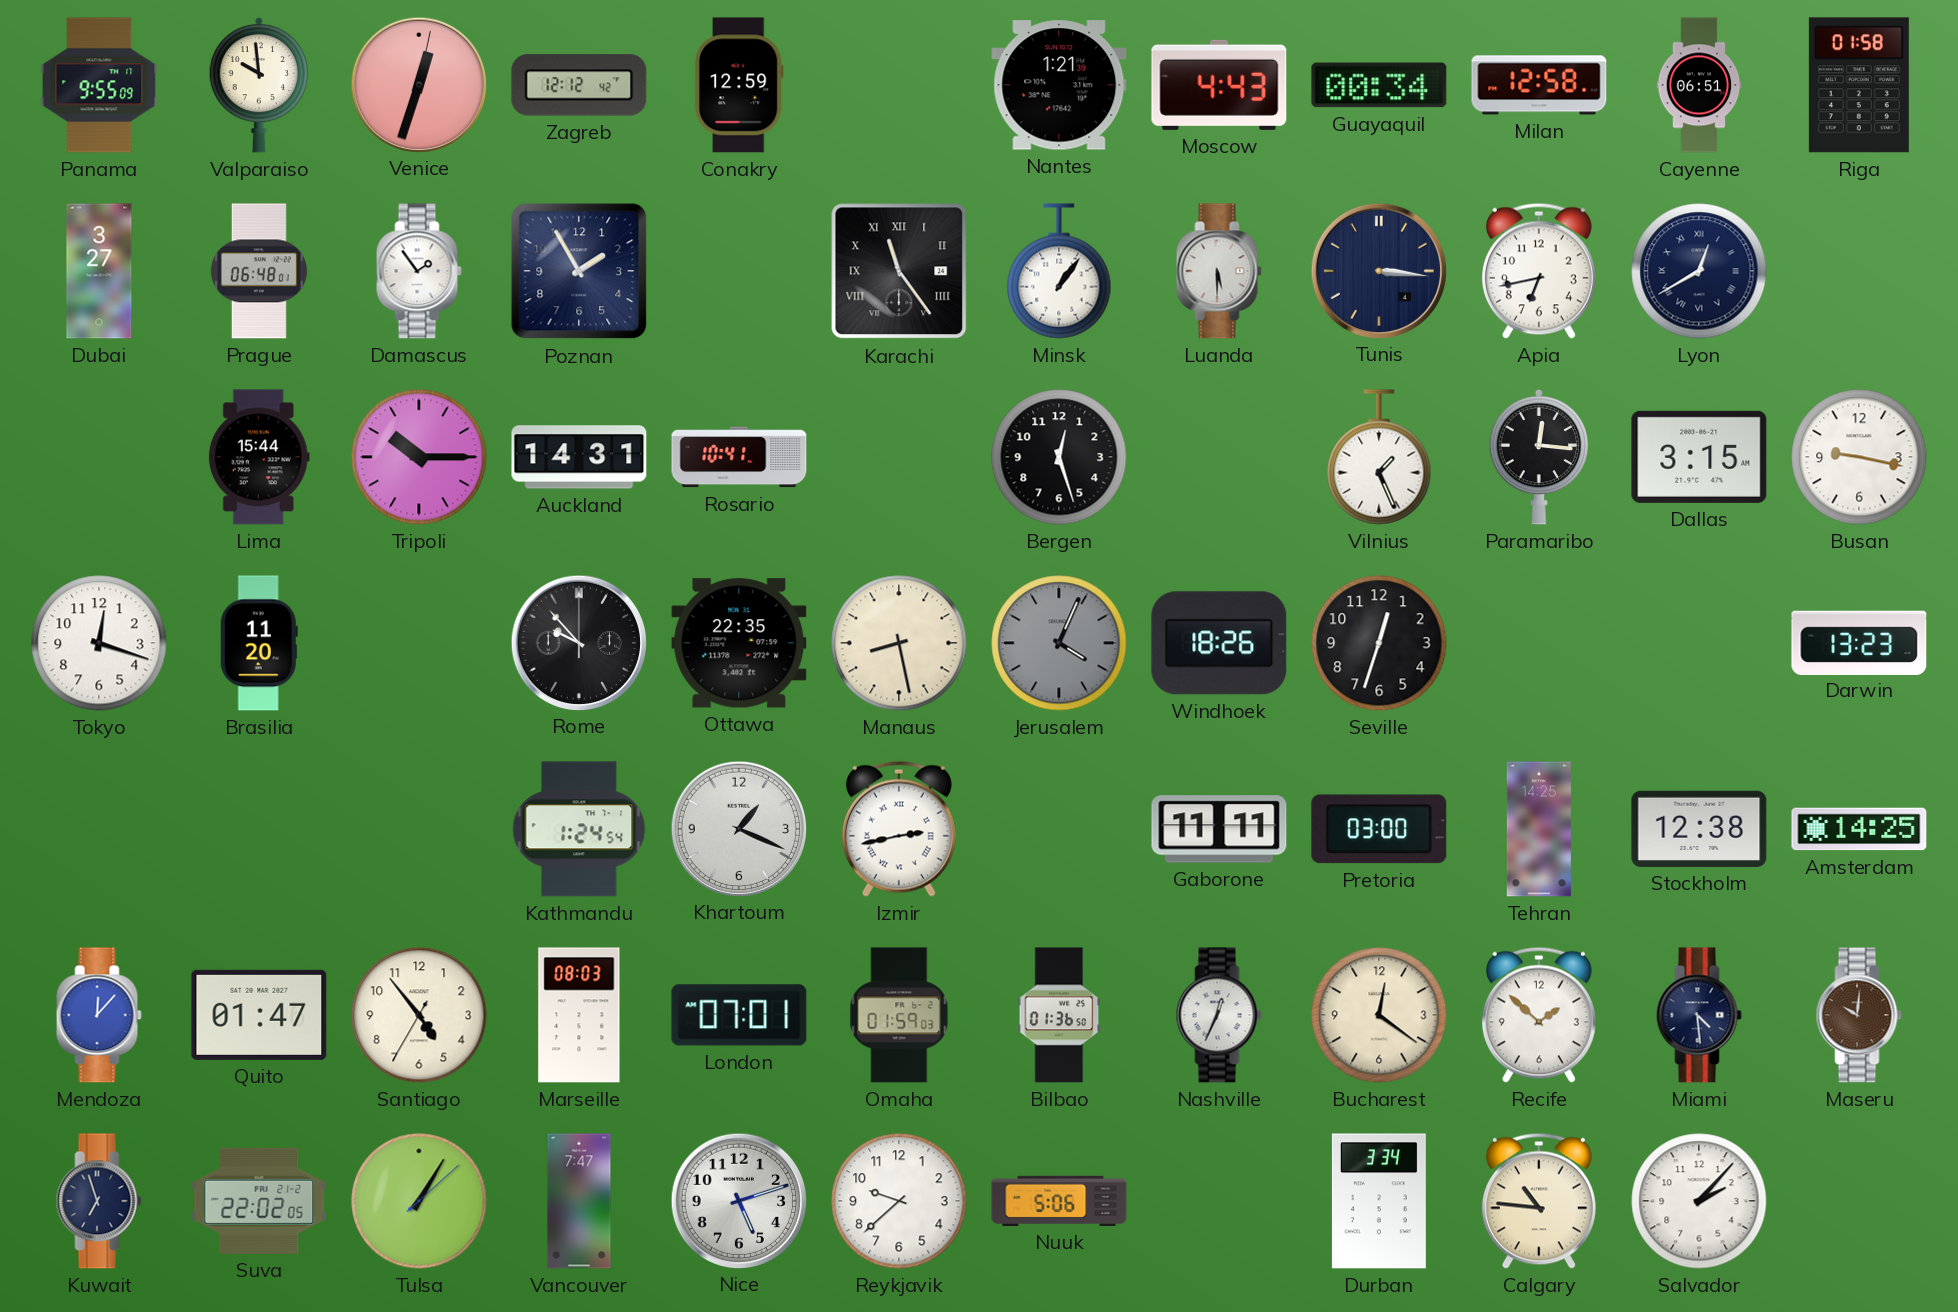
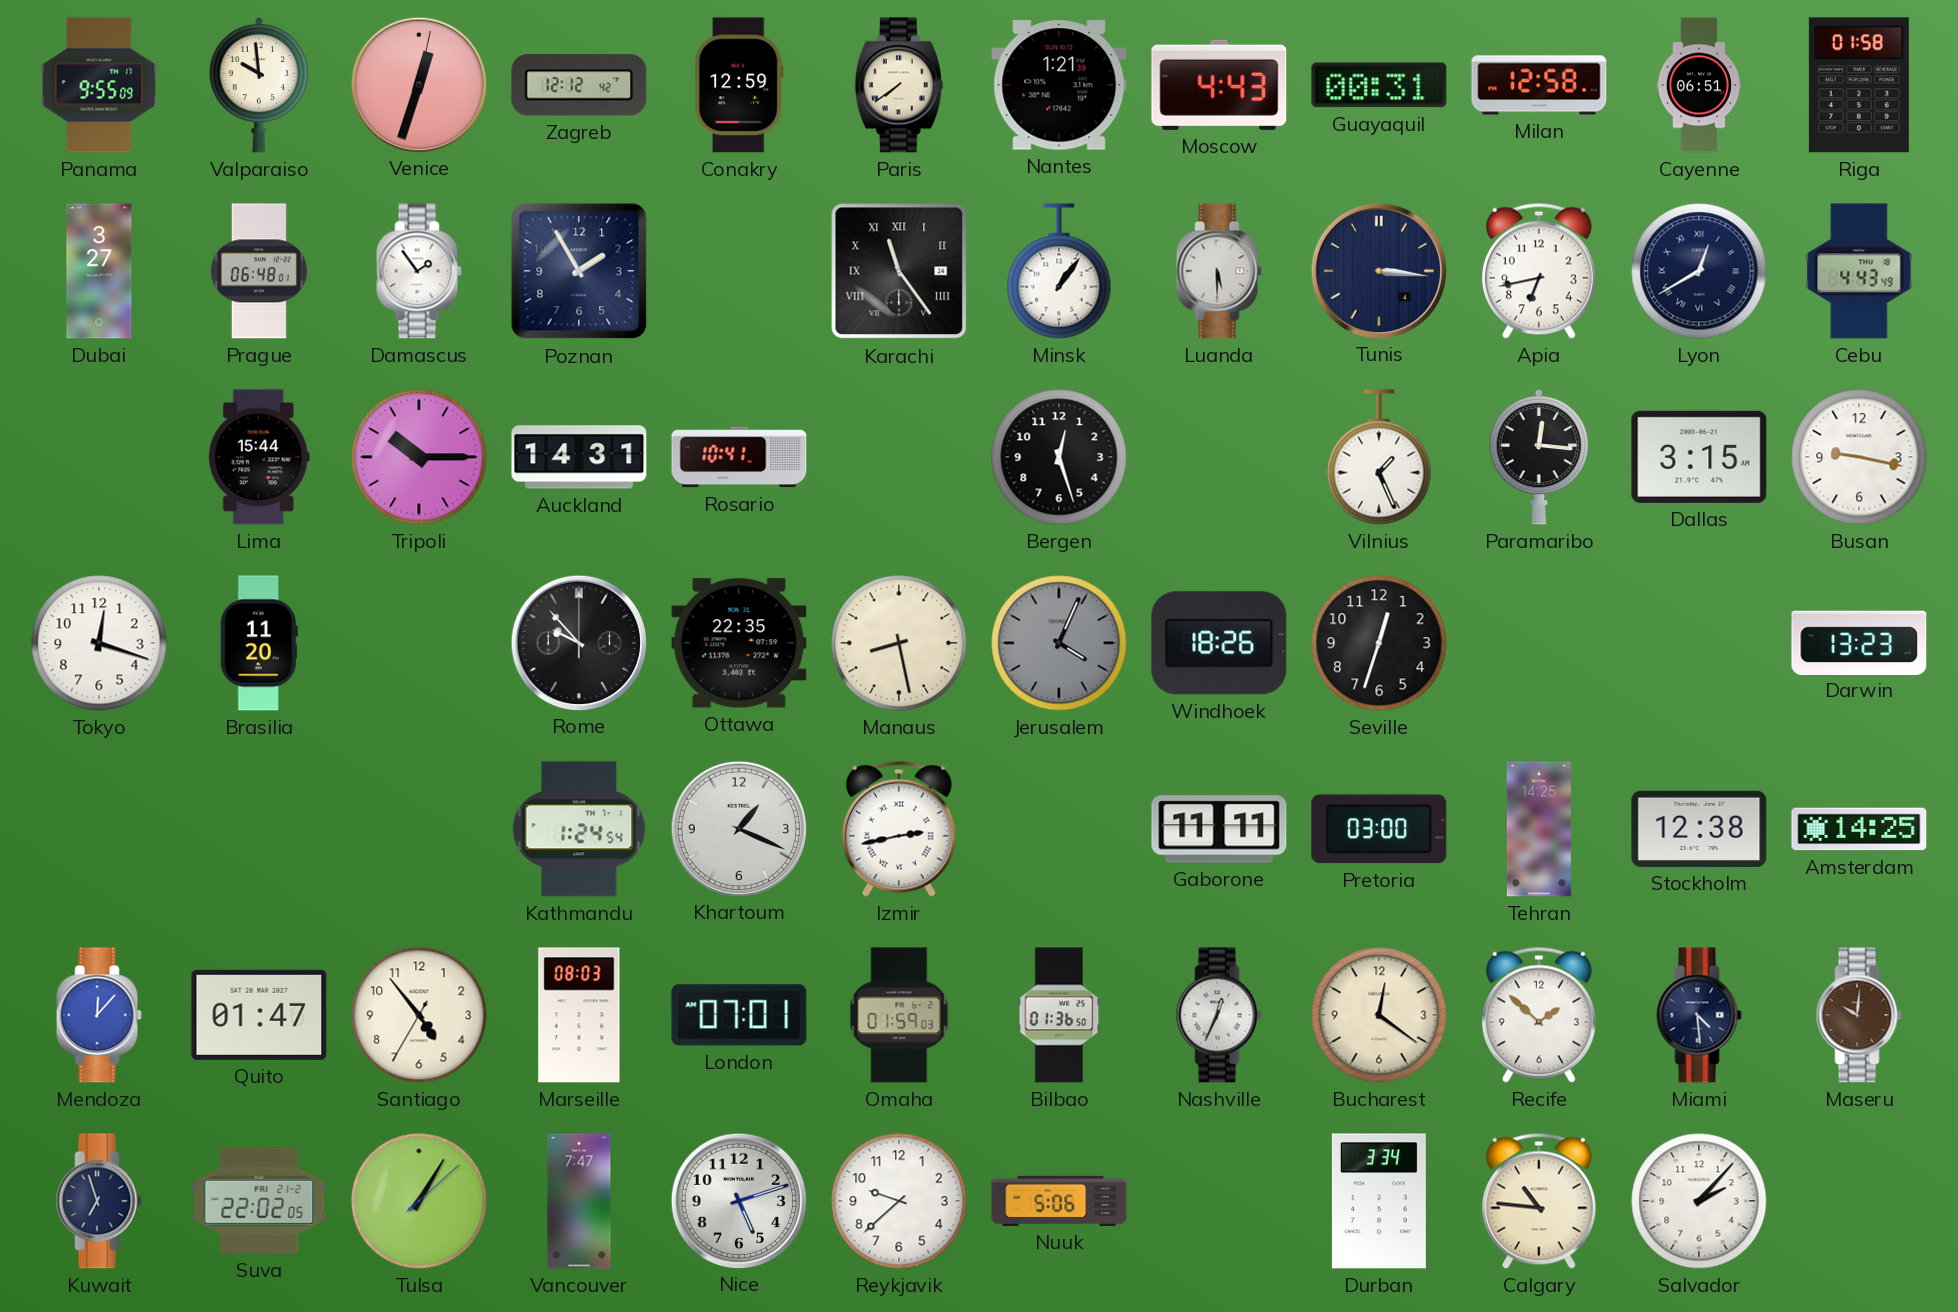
Paris: none -> 7:39 (899, 85)
Guayaquil: 00:34 -> 00:31 (1379, 85)
Cebu: none -> 4:43 (1859, 271)
